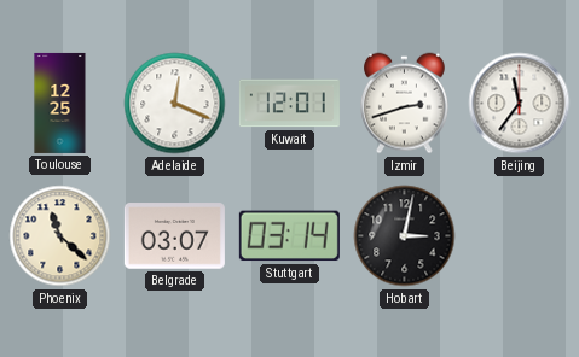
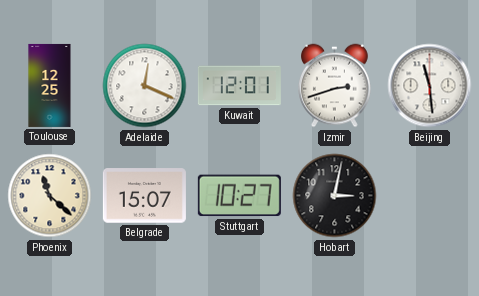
Beijing: 11:36 -> 11:29 (430, 86)
Belgrade: 03:07 -> 15:07 (144, 196)
Stuttgart: 03:14 -> 10:27 (239, 196)
